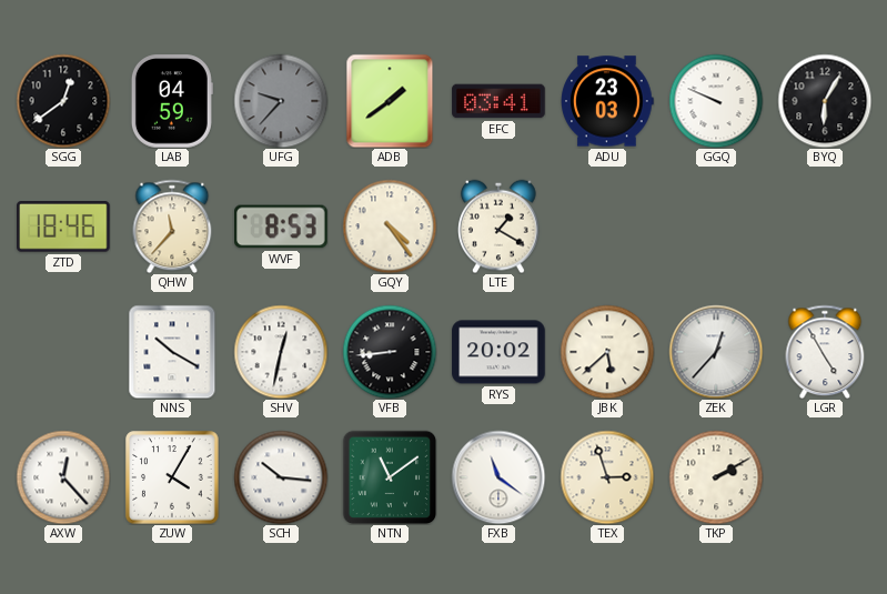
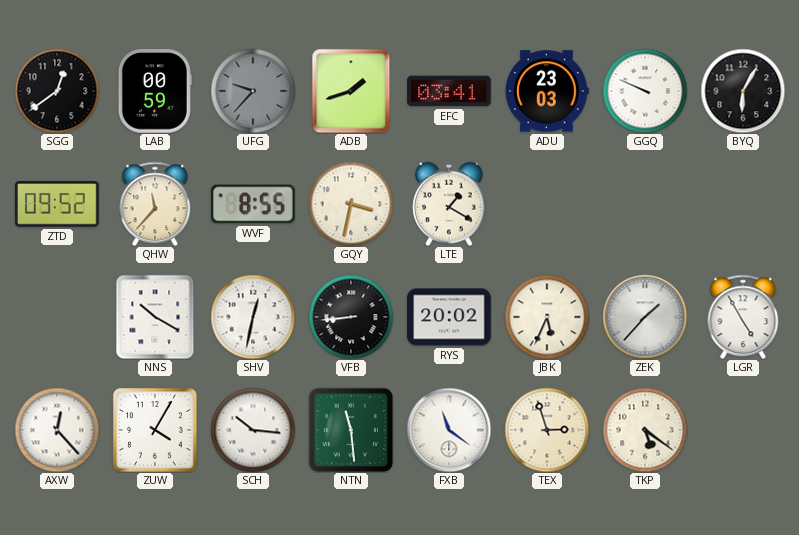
LAB: 04:59 -> 00:59 (155, 91)
ADB: 1:39 -> 1:42 (351, 91)
ZTD: 18:46 -> 09:52 (58, 205)
WVF: 8:53 -> 8:55 (254, 204)
GQY: 4:24 -> 3:32 (351, 204)
JBK: 5:38 -> 5:34 (547, 317)
ZEK: 12:37 -> 1:37 (645, 317)
NTN: 11:09 -> 11:29 (351, 430)
TKP: 2:10 -> 5:21 (645, 430)
